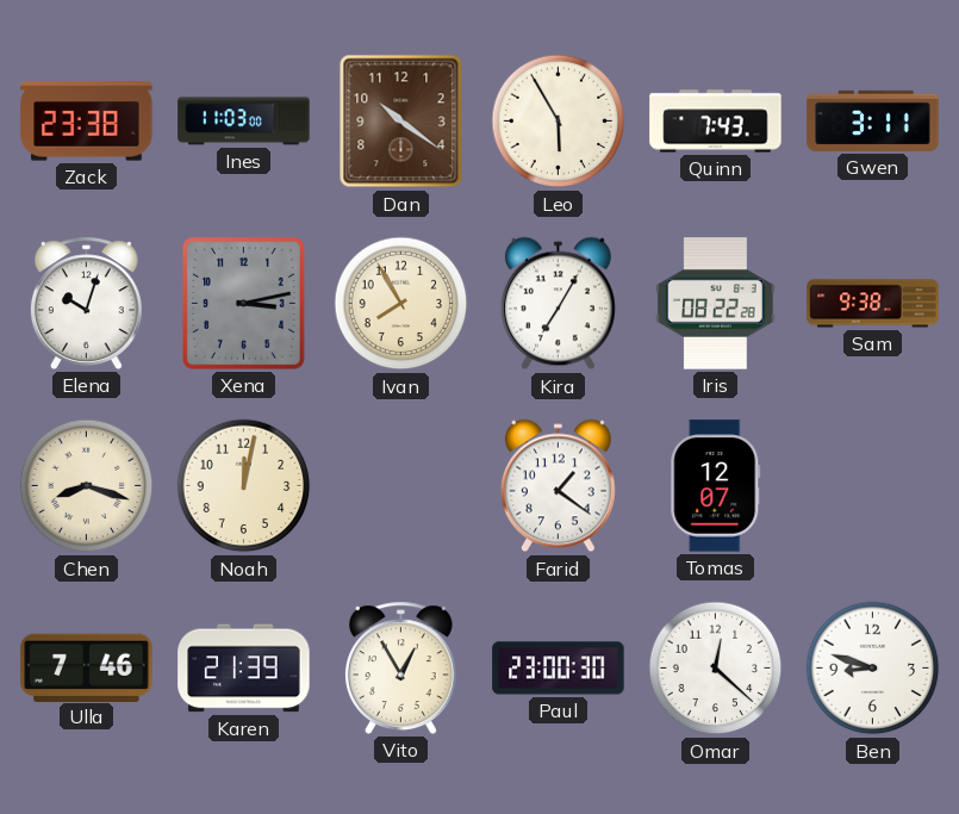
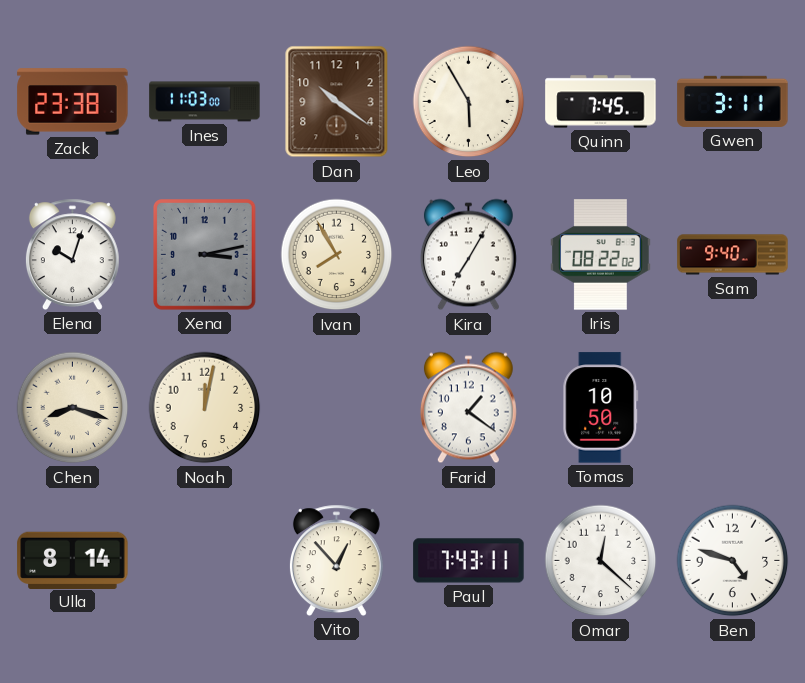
Quinn: 7:43 -> 7:45 (601, 102)
Iris: 08:22:28 -> 08:22:02 (600, 255)
Sam: 9:38 -> 9:40 (733, 255)
Tomas: 12:07 -> 10:50 (601, 408)
Ulla: 7:46 -> 8:14 (73, 560)
Karen: 21:39 -> none (244, 669)
Vito: 12:55 -> 12:53 (336, 560)
Paul: 23:00 -> 7:43 (469, 561)
Ben: 8:48 -> 4:48 (733, 561)
